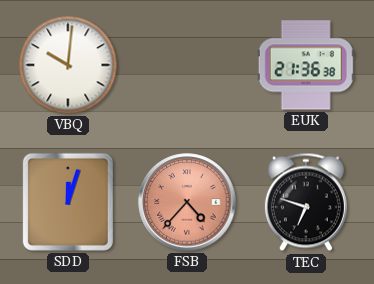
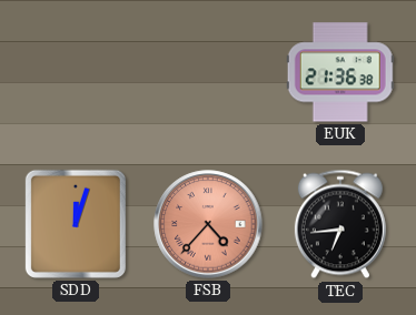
VBQ: 10:01 -> none (68, 65)
TEC: 6:48 -> 6:44 (340, 224)
